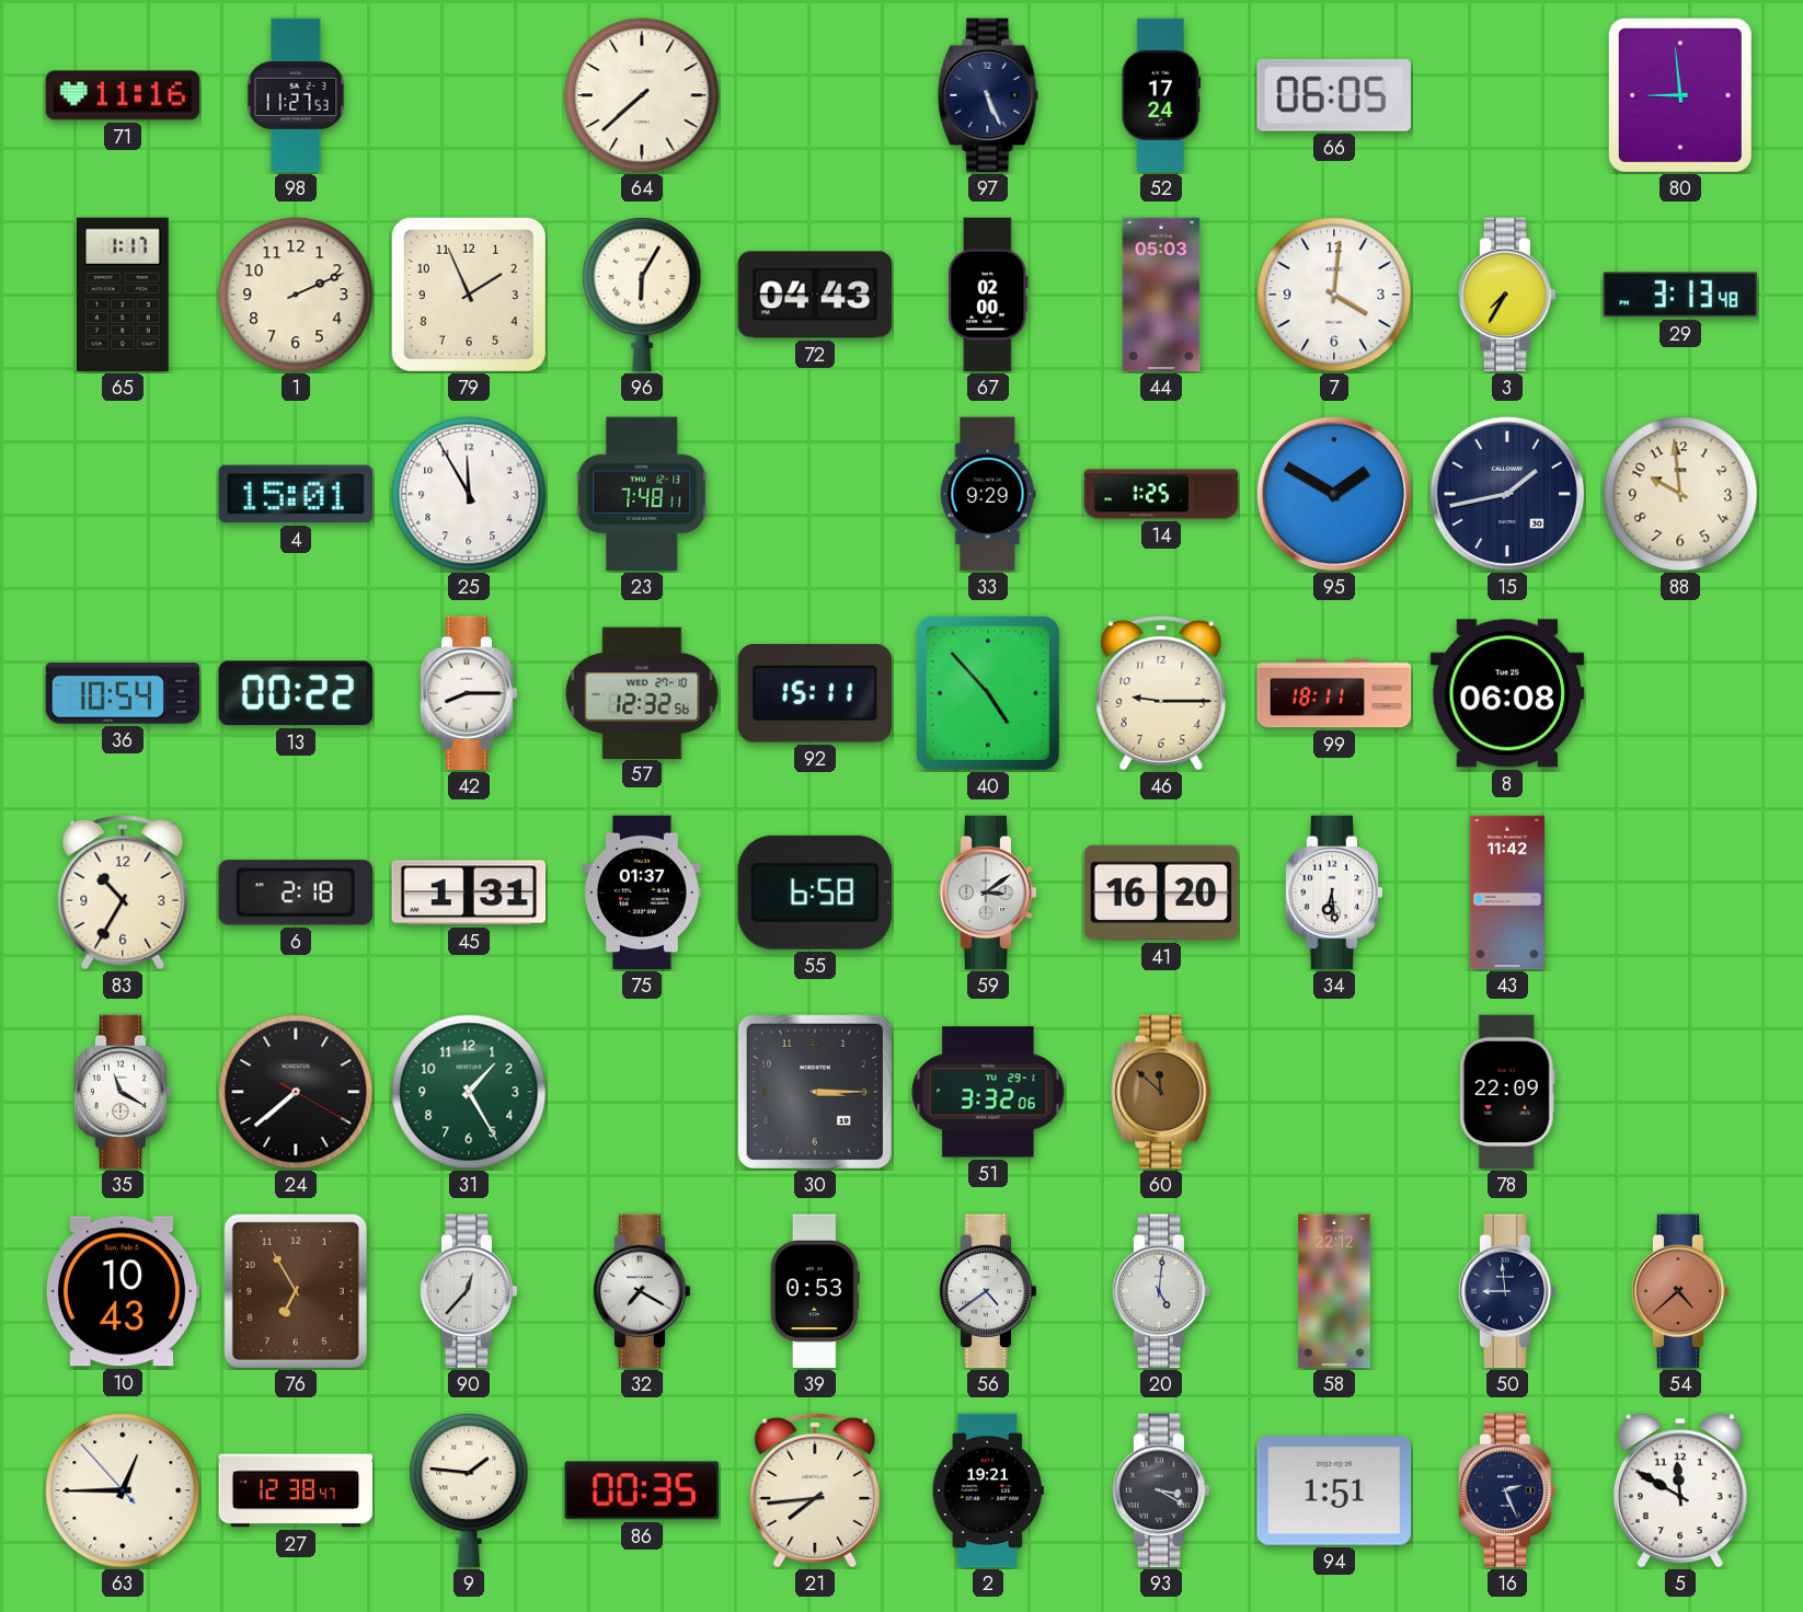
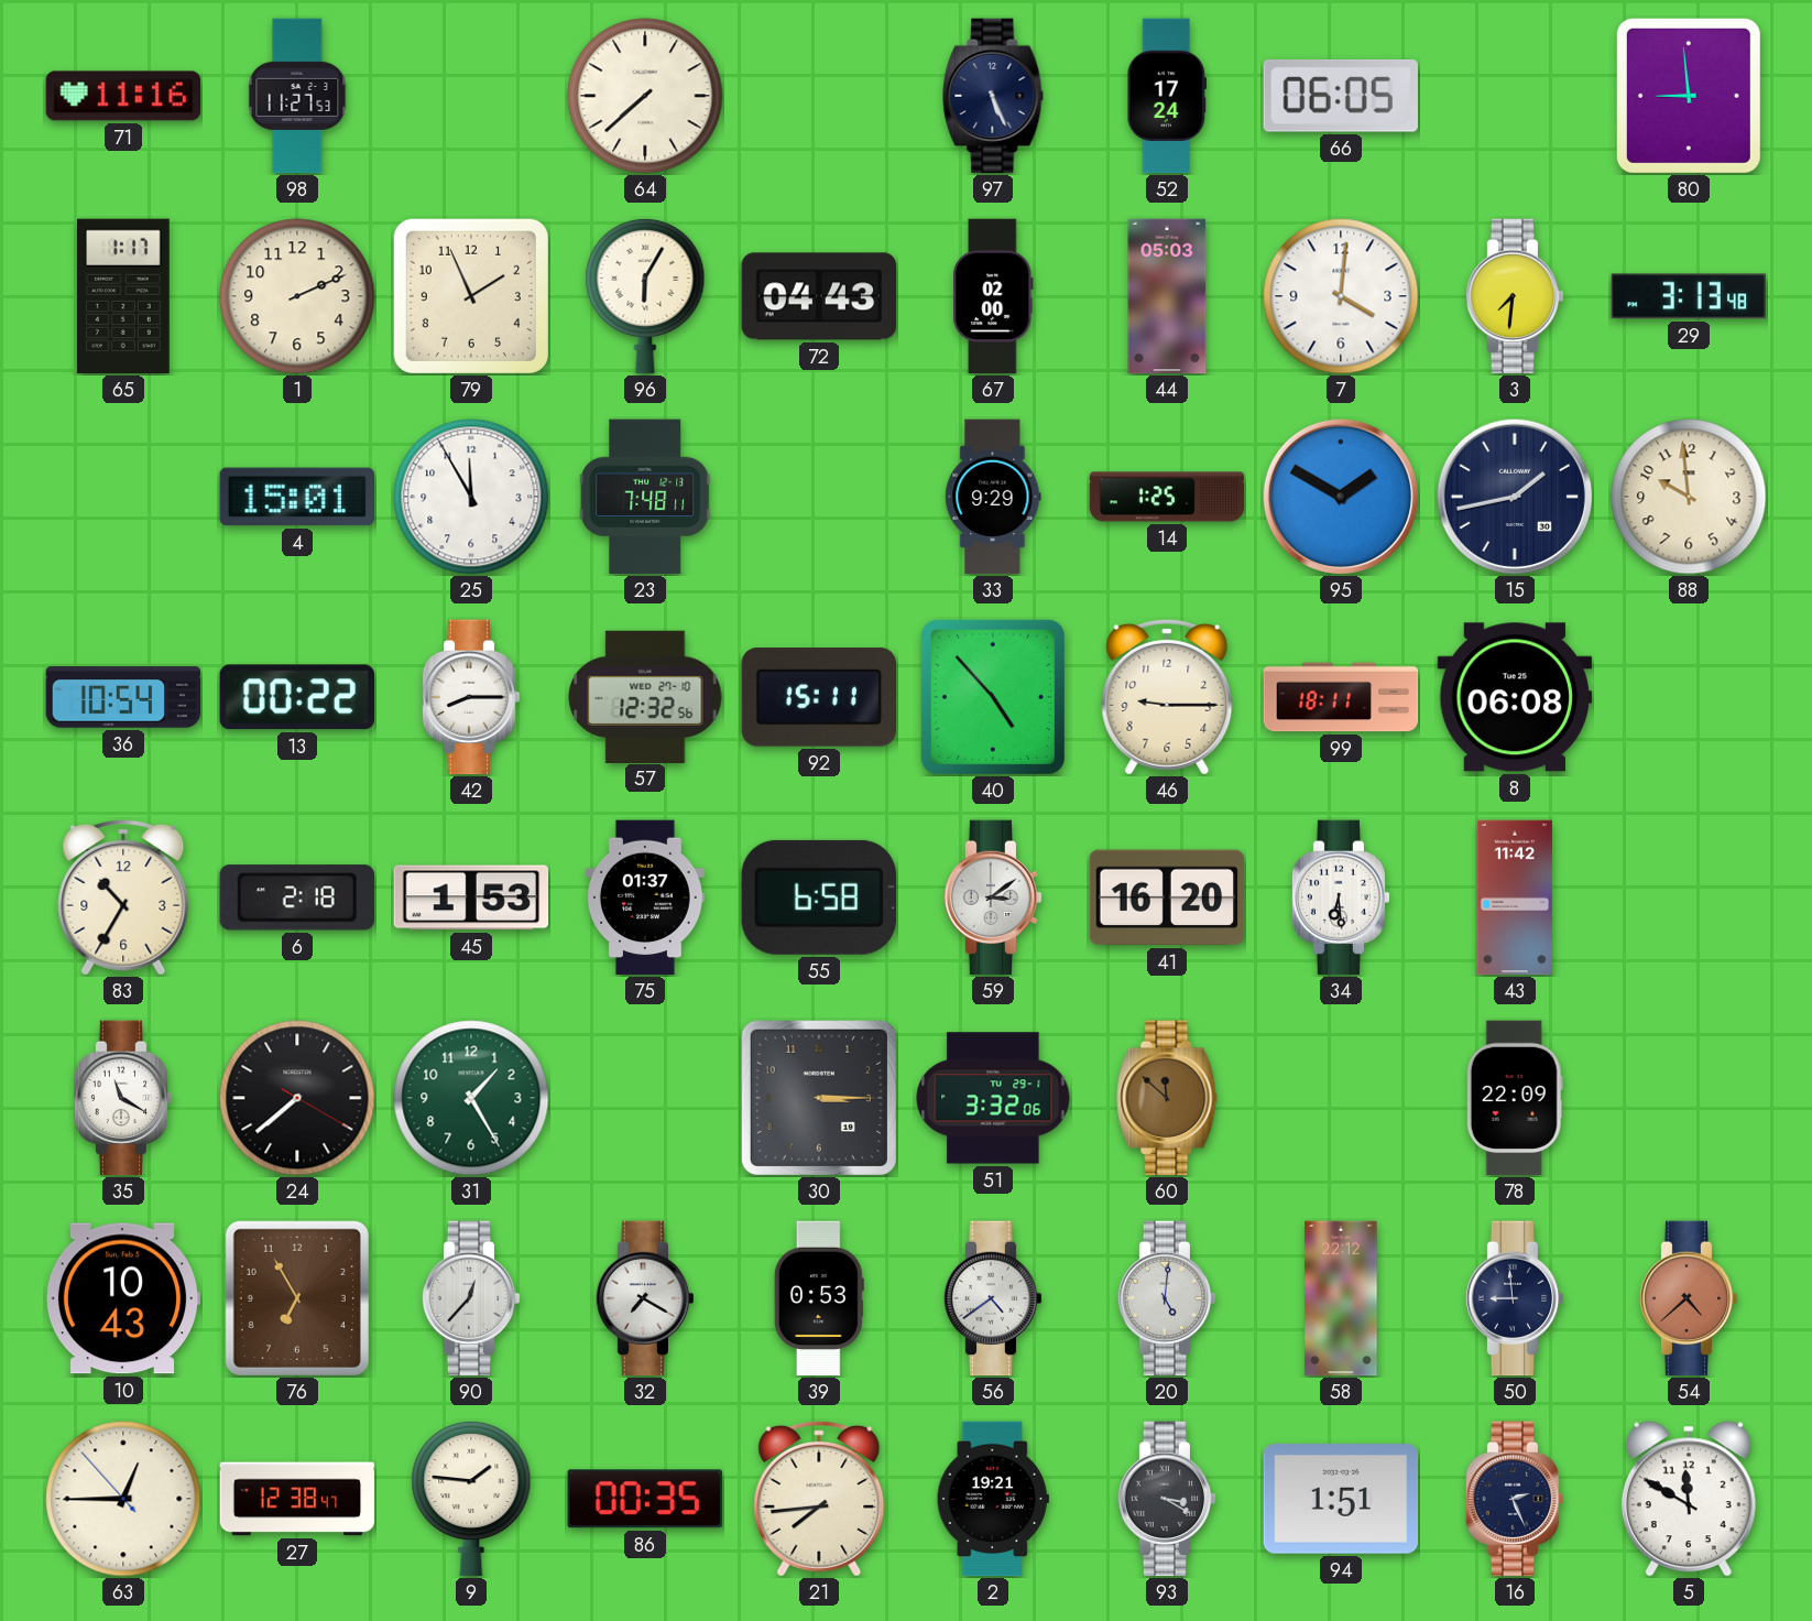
3: 7:35 -> 7:31 (1515, 296)
45: 1:31 -> 1:53 (471, 897)
